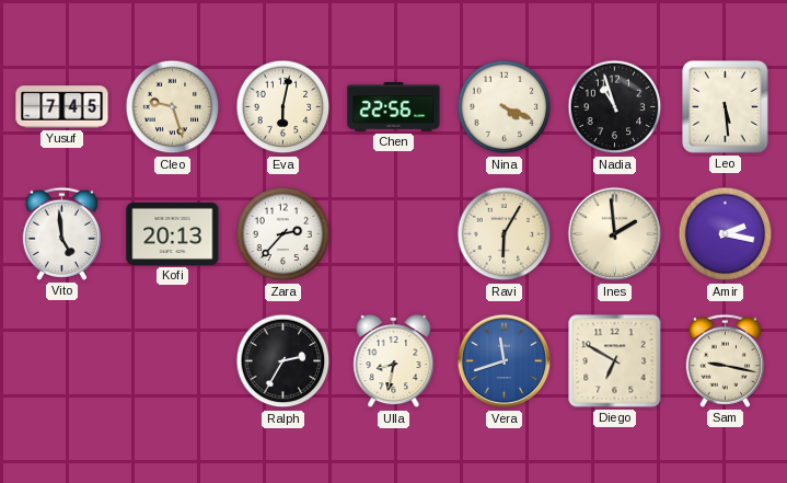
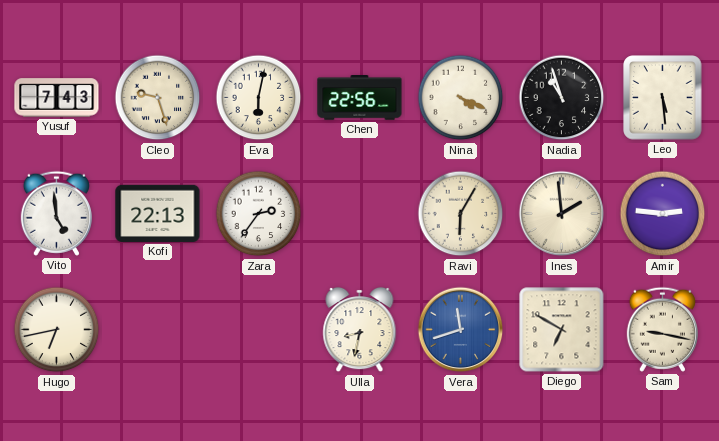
Yusuf: 7:45 -> 7:43 (57, 98)
Kofi: 20:13 -> 22:13 (158, 213)
Zara: 2:37 -> 2:36 (259, 214)
Amir: 2:17 -> 2:46 (663, 214)
Hugo: none -> 6:43 (57, 330)
Ralph: 2:35 -> none (283, 361)
